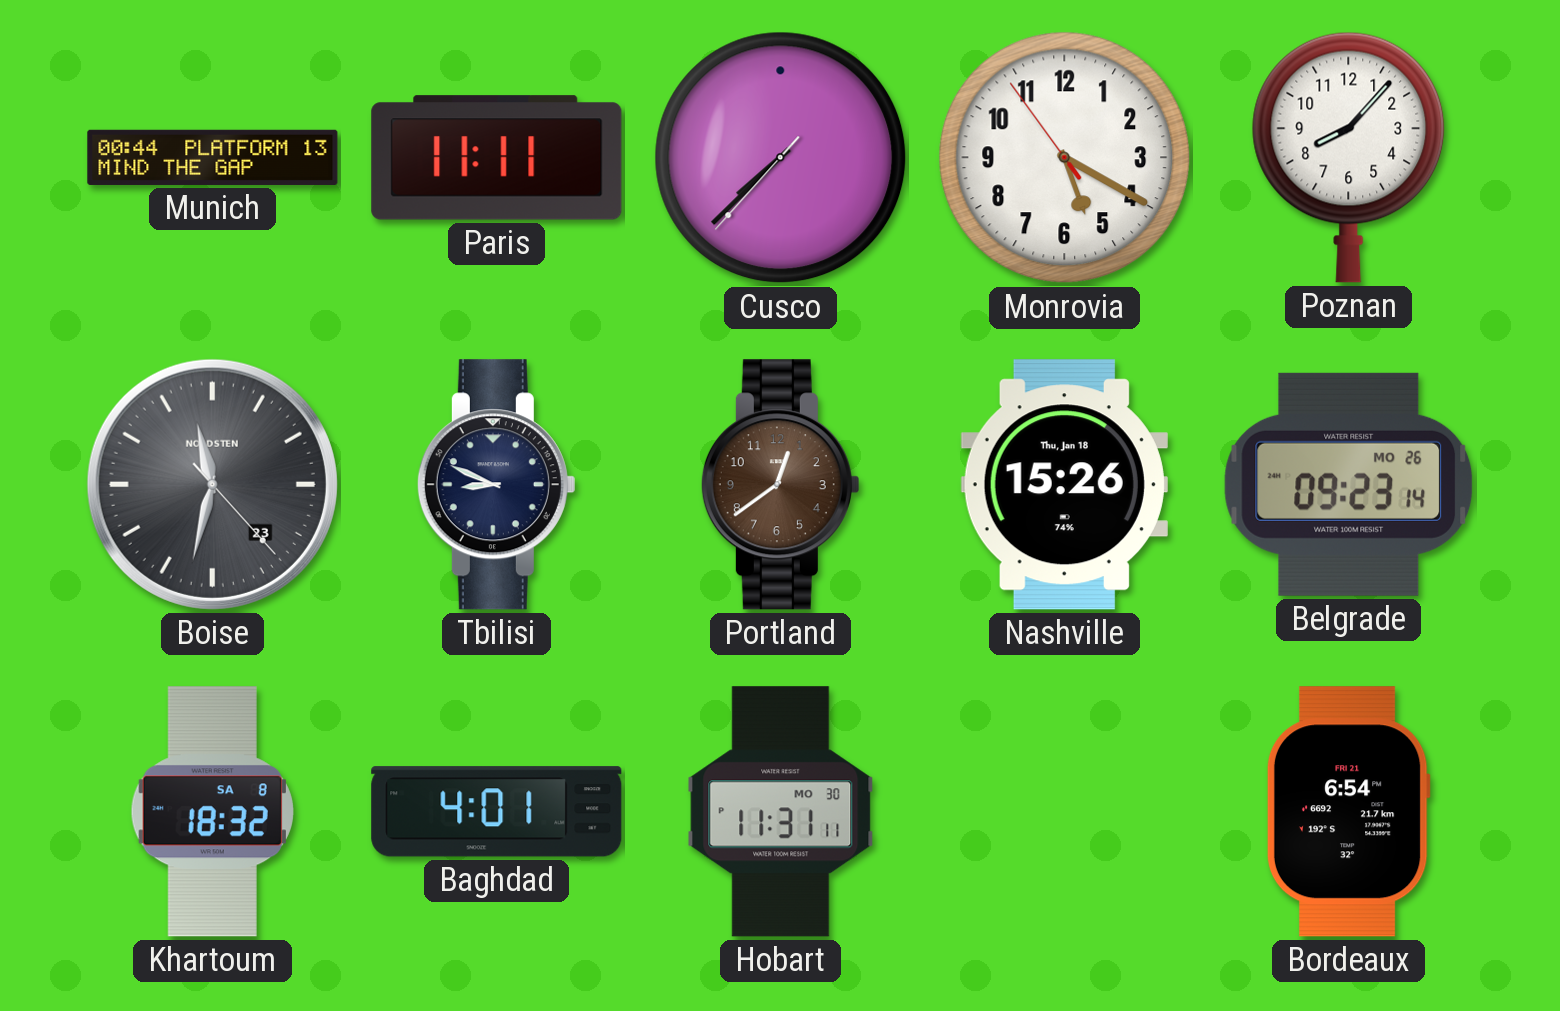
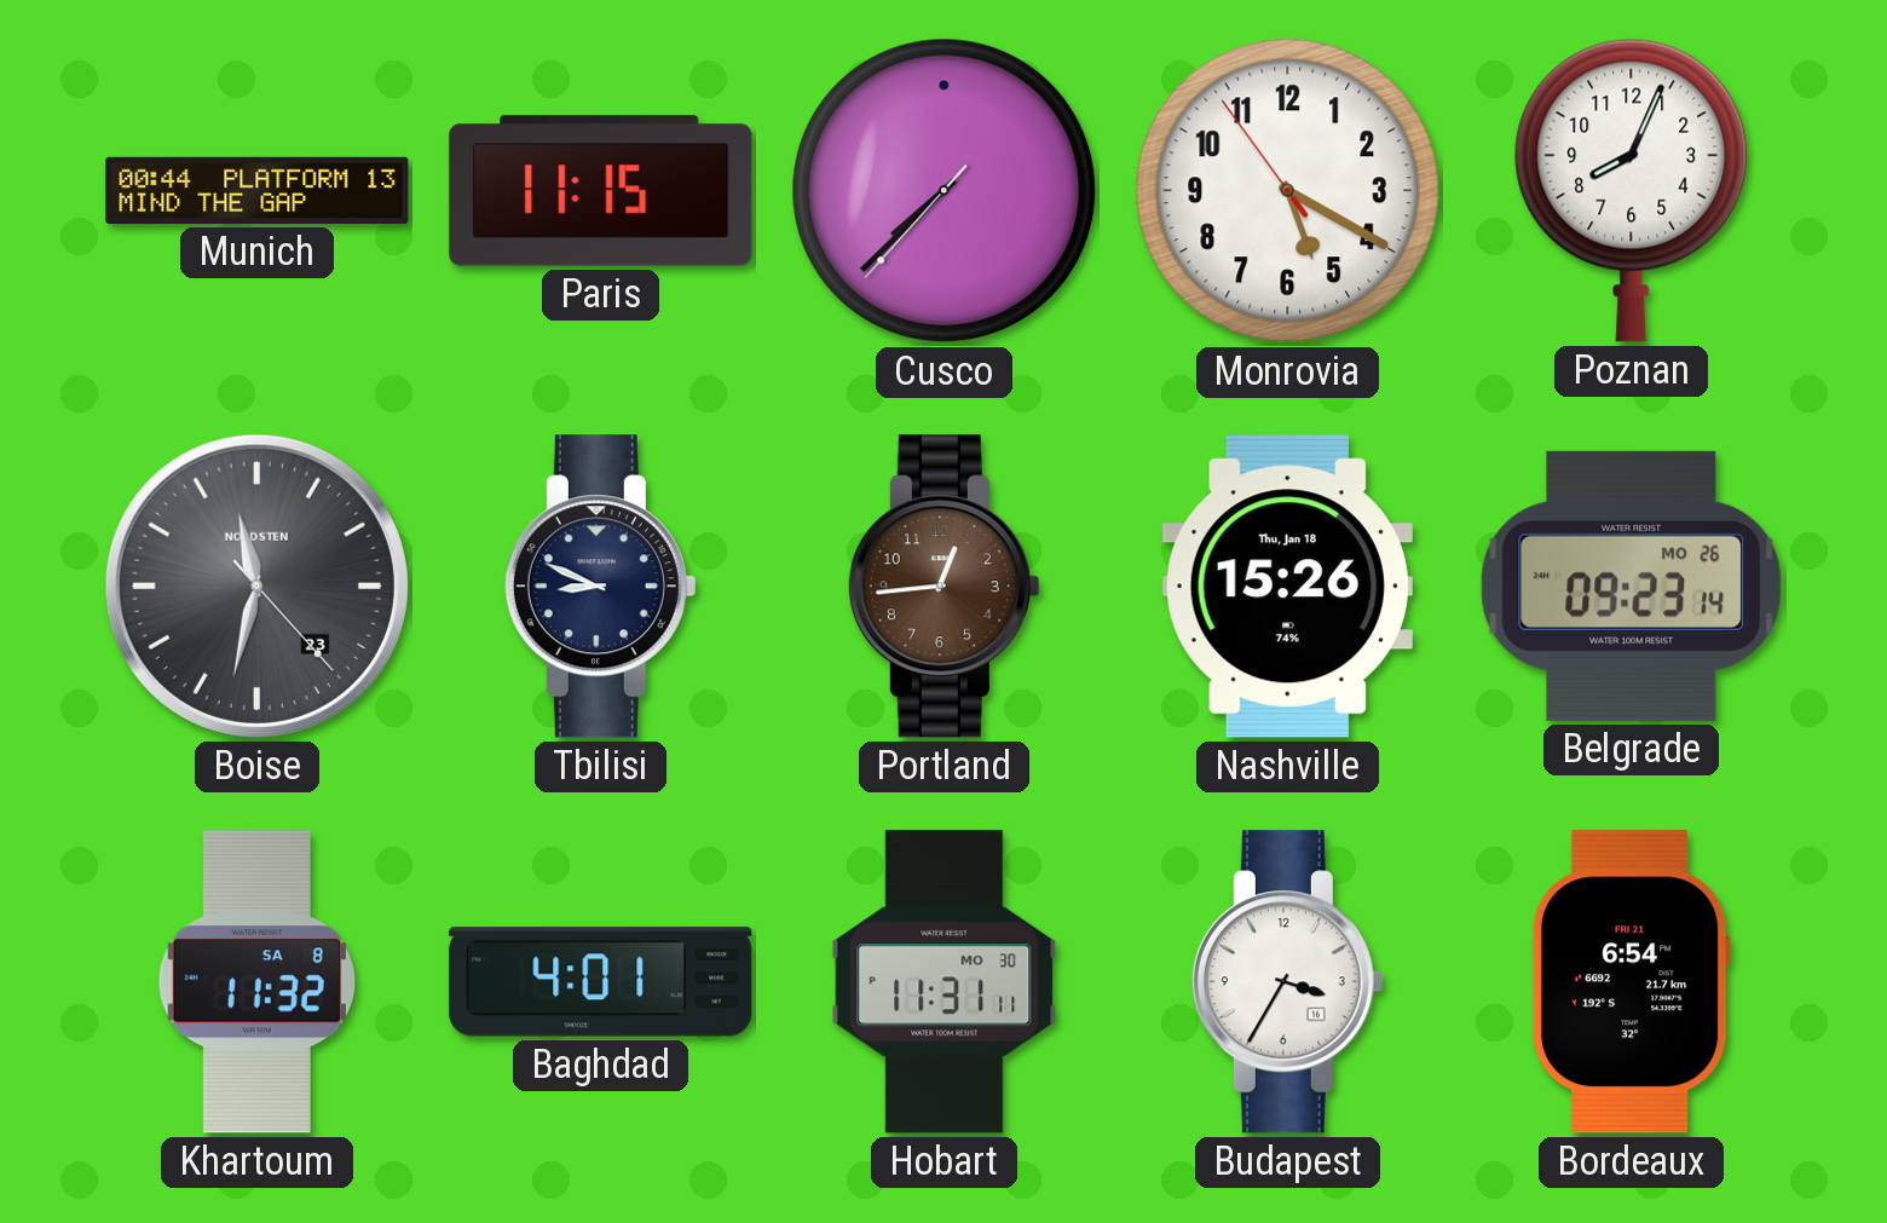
Paris: 11:11 -> 11:15 (601, 191)
Poznan: 8:07 -> 8:04 (1632, 190)
Portland: 12:39 -> 12:44 (943, 587)
Khartoum: 18:32 -> 11:32 (256, 982)
Budapest: none -> 3:35 (1287, 982)
